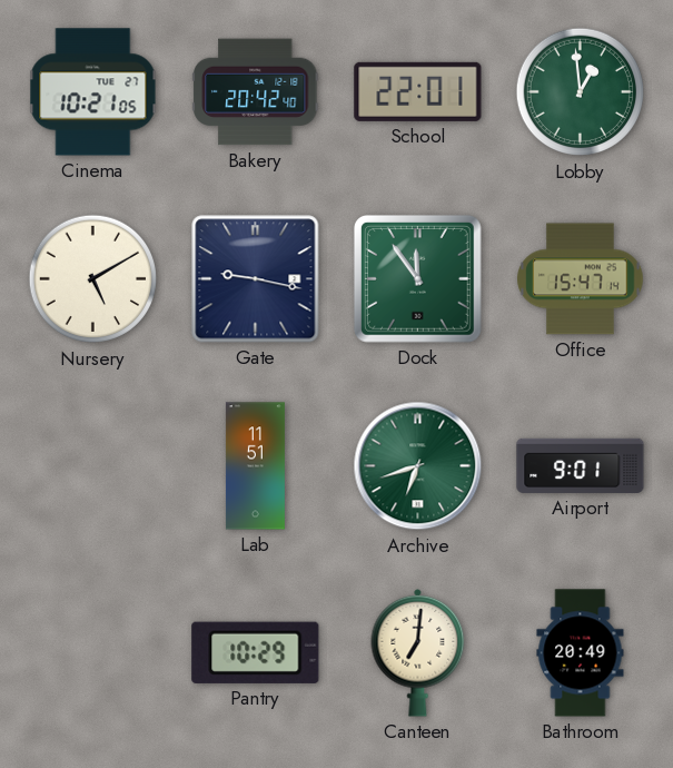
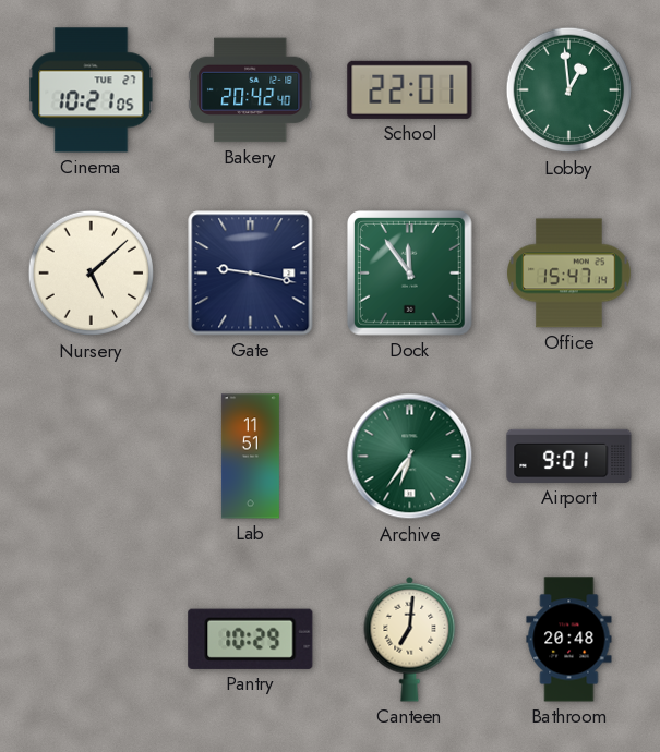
Nursery: 5:10 -> 5:08 (92, 274)
Archive: 6:42 -> 6:36 (410, 457)
Bathroom: 20:49 -> 20:48 (569, 640)
